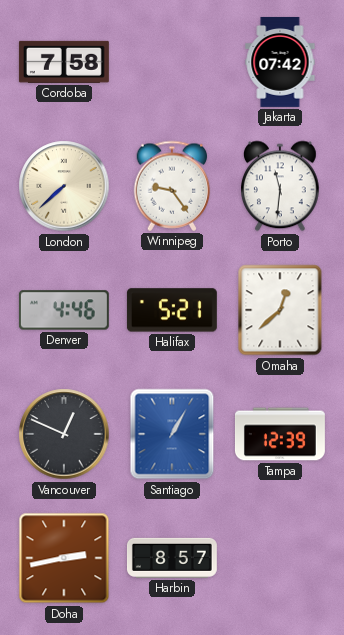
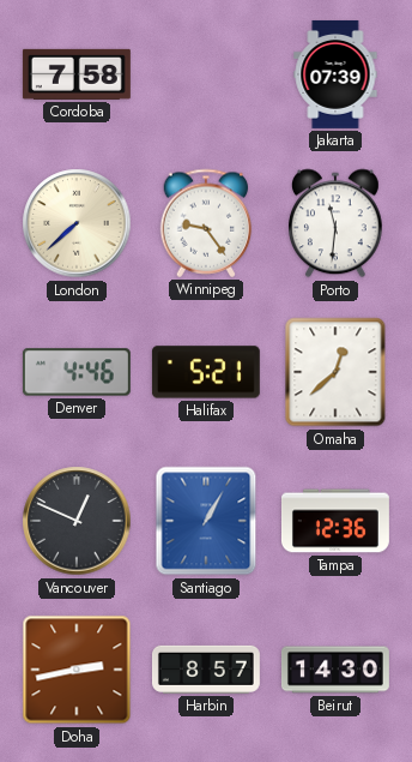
Jakarta: 07:42 -> 07:39 (335, 74)
Tampa: 12:39 -> 12:36 (335, 521)
Beirut: none -> 14:30 (335, 670)
